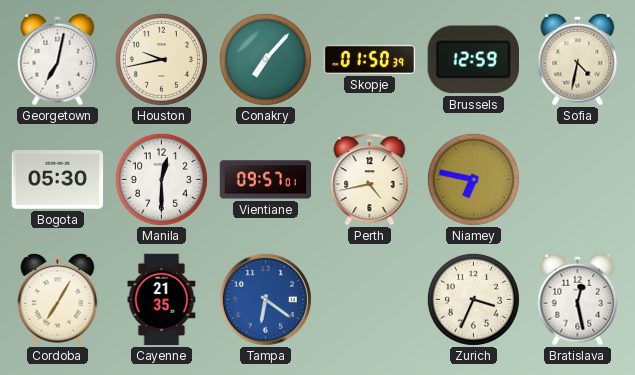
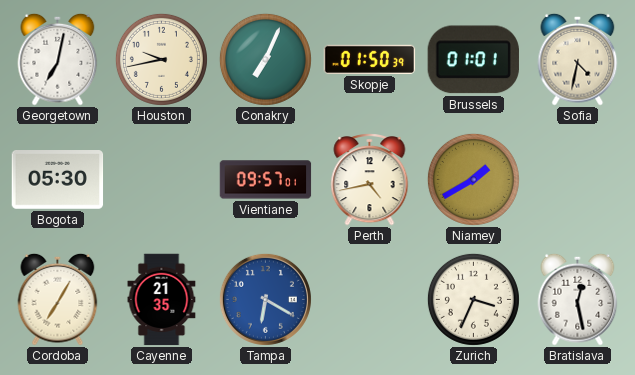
Conakry: 7:07 -> 7:04 (265, 59)
Brussels: 12:59 -> 01:01 (473, 60)
Manila: 12:30 -> none (161, 179)
Niamey: 6:47 -> 1:40 (473, 179)
Tampa: 6:21 -> 6:20 (265, 299)
